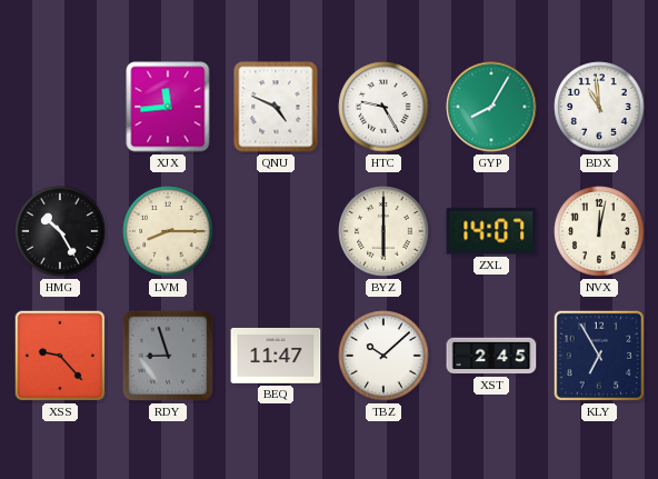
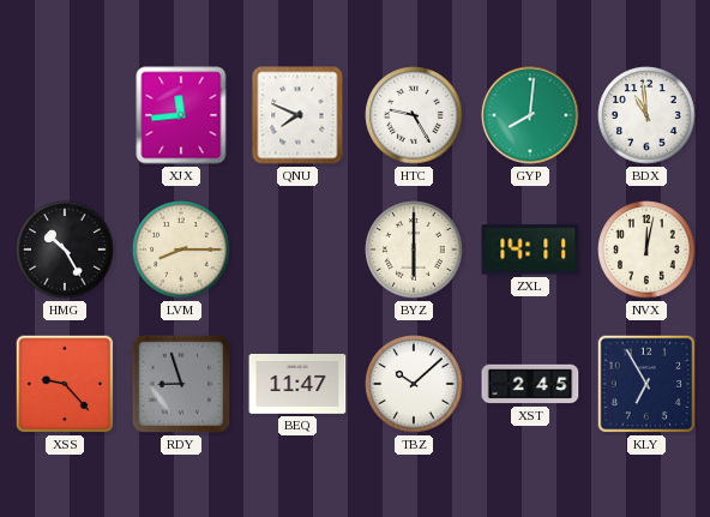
QNU: 4:49 -> 7:49 (297, 115)
GYP: 8:05 -> 8:01 (530, 115)
ZXL: 14:07 -> 14:11 (530, 250)
